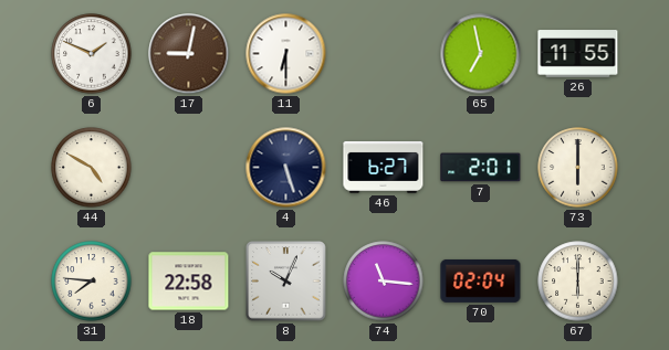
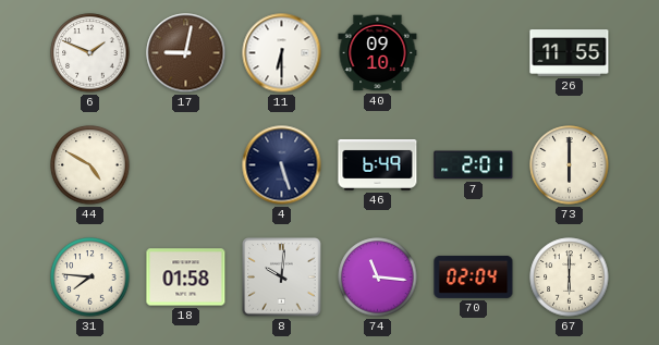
40: none -> 09:10 (378, 53)
65: 6:58 -> none (481, 54)
46: 6:27 -> 6:49 (378, 164)
18: 22:58 -> 01:58 (186, 278)
8: 10:04 -> 10:01 (282, 278)
